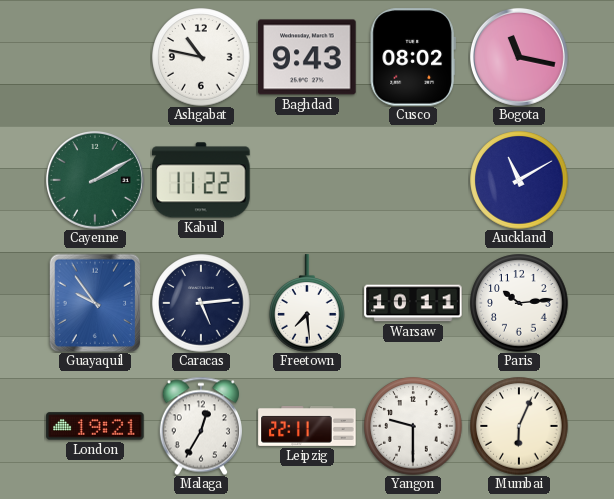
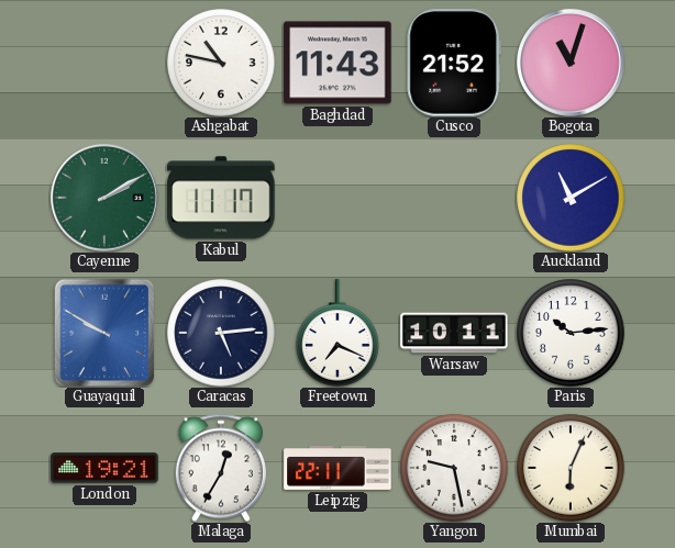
Baghdad: 9:43 -> 11:43 (337, 63)
Cusco: 08:02 -> 21:52 (454, 63)
Bogota: 11:17 -> 11:03 (571, 63)
Kabul: 11:22 -> 11:17 (221, 198)
Guayaquil: 9:54 -> 9:50 (104, 333)
Freetown: 7:29 -> 7:19 (337, 333)
Yangon: 9:30 -> 9:28 (454, 468)
